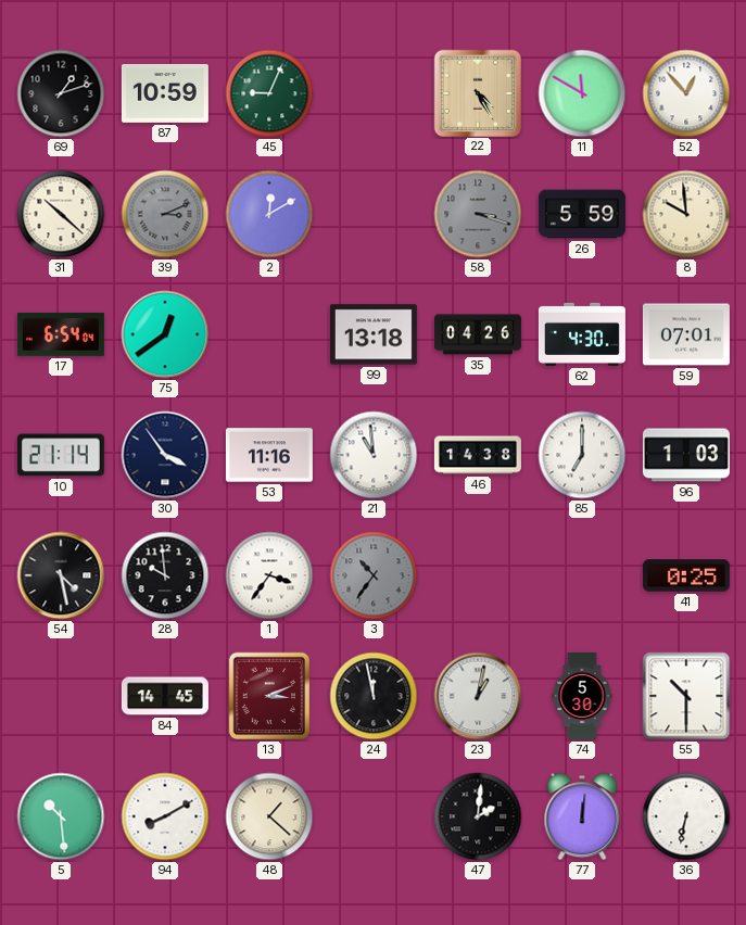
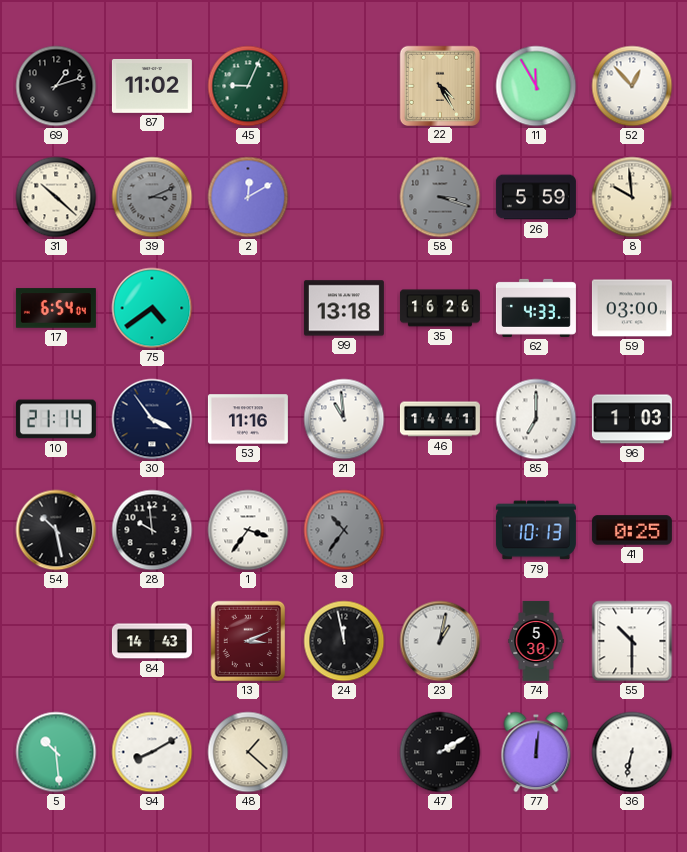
87: 10:59 -> 11:02 (152, 86)
11: 11:50 -> 11:55 (536, 86)
75: 12:39 -> 4:39 (152, 308)
35: 04:26 -> 16:26 (440, 308)
62: 4:30 -> 4:33 (536, 308)
59: 07:01 -> 03:00 (632, 308)
46: 14:38 -> 14:41 (440, 419)
54: 4:28 -> 10:28 (56, 530)
79: none -> 10:13 (536, 530)
84: 14:45 -> 14:43 (152, 641)
47: 2:01 -> 2:10 (440, 752)
